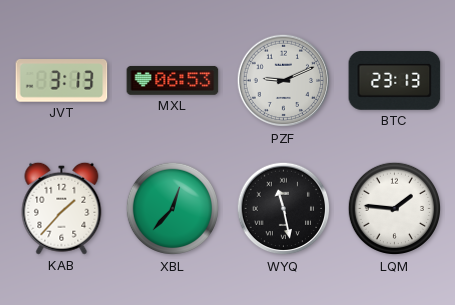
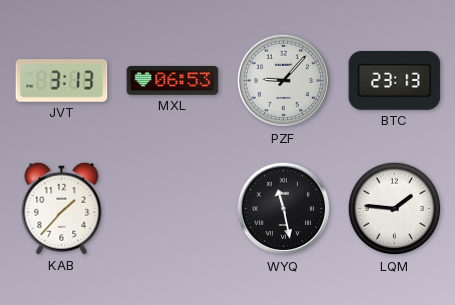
PZF: 9:11 -> 9:07 (284, 81)
XBL: 12:37 -> none (173, 209)
